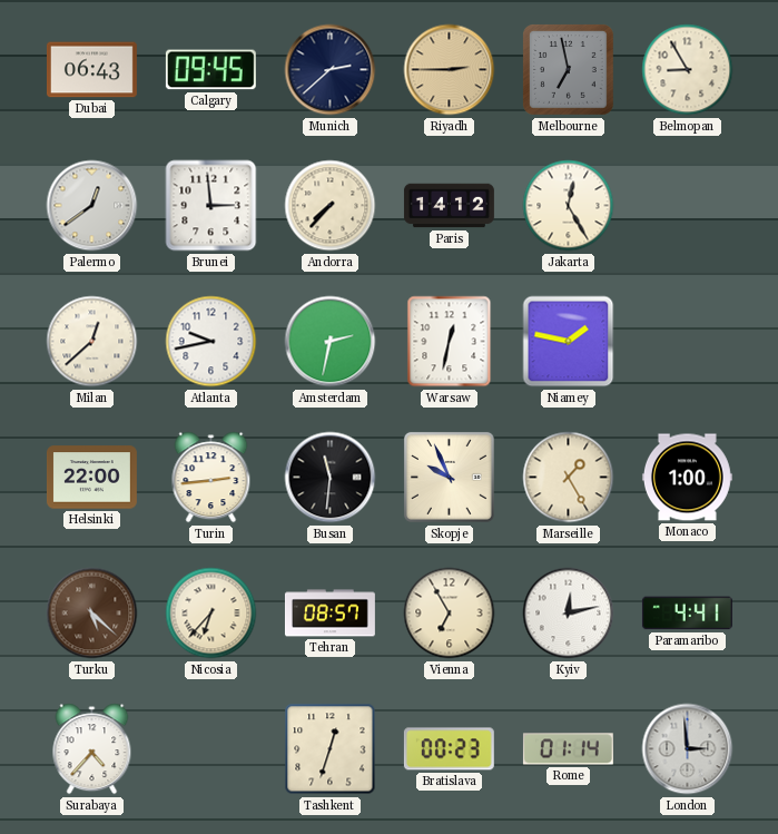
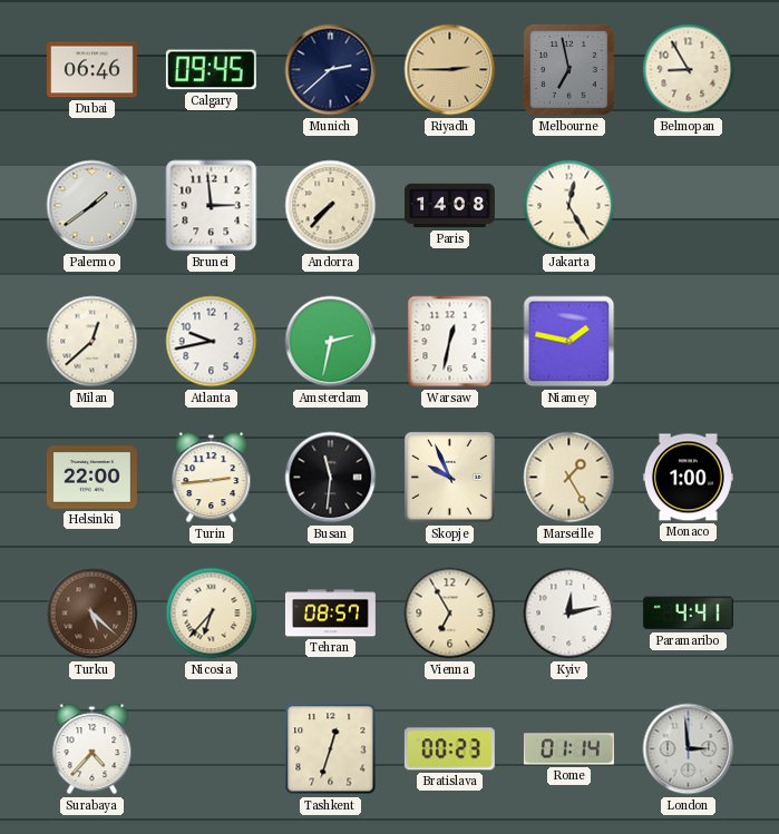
Dubai: 06:43 -> 06:46 (91, 70)
Palermo: 12:39 -> 1:39 (92, 206)
Paris: 14:12 -> 14:08 (449, 206)
